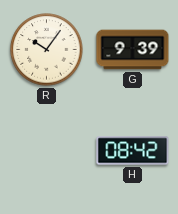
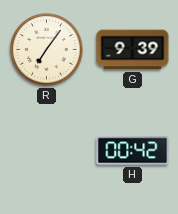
R: 10:06 -> 7:06 (47, 50)
H: 08:42 -> 00:42 (133, 151)
